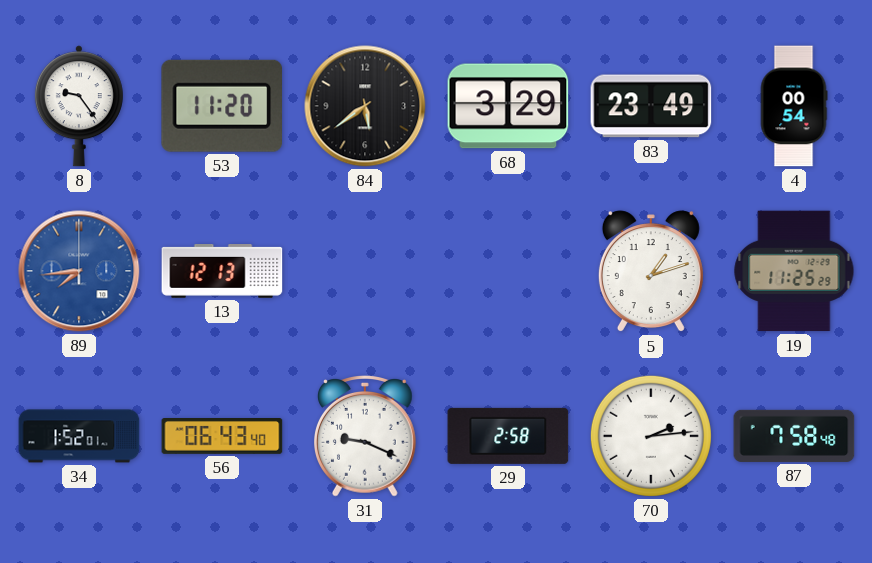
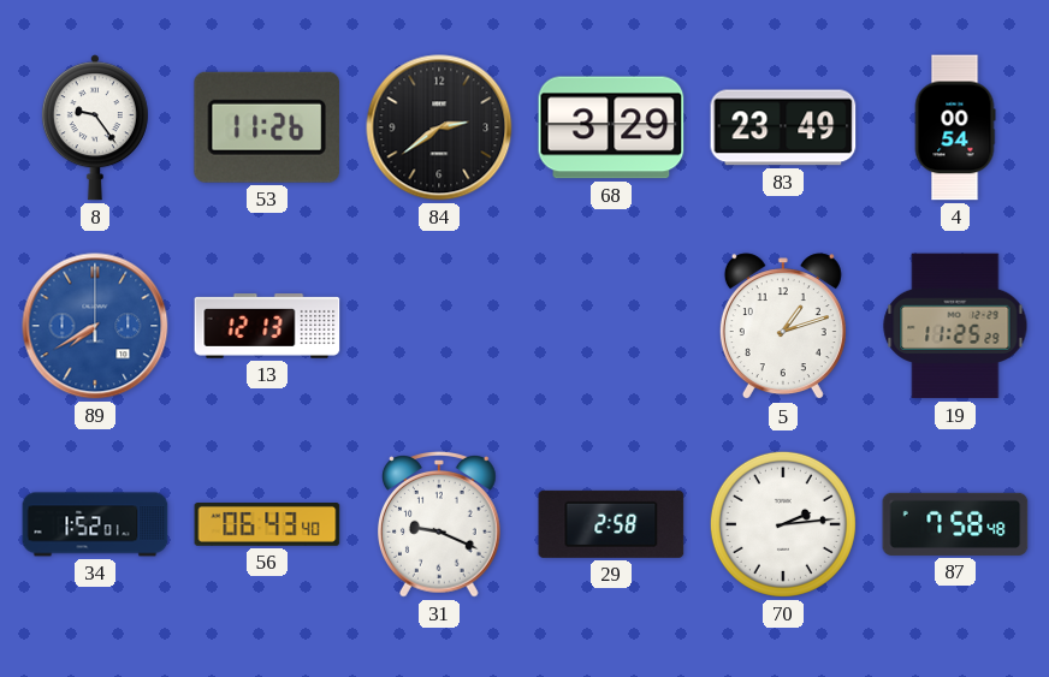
53: 11:20 -> 11:26 (266, 127)
84: 5:39 -> 2:39 (439, 127)
89: 7:44 -> 7:40 (95, 326)
